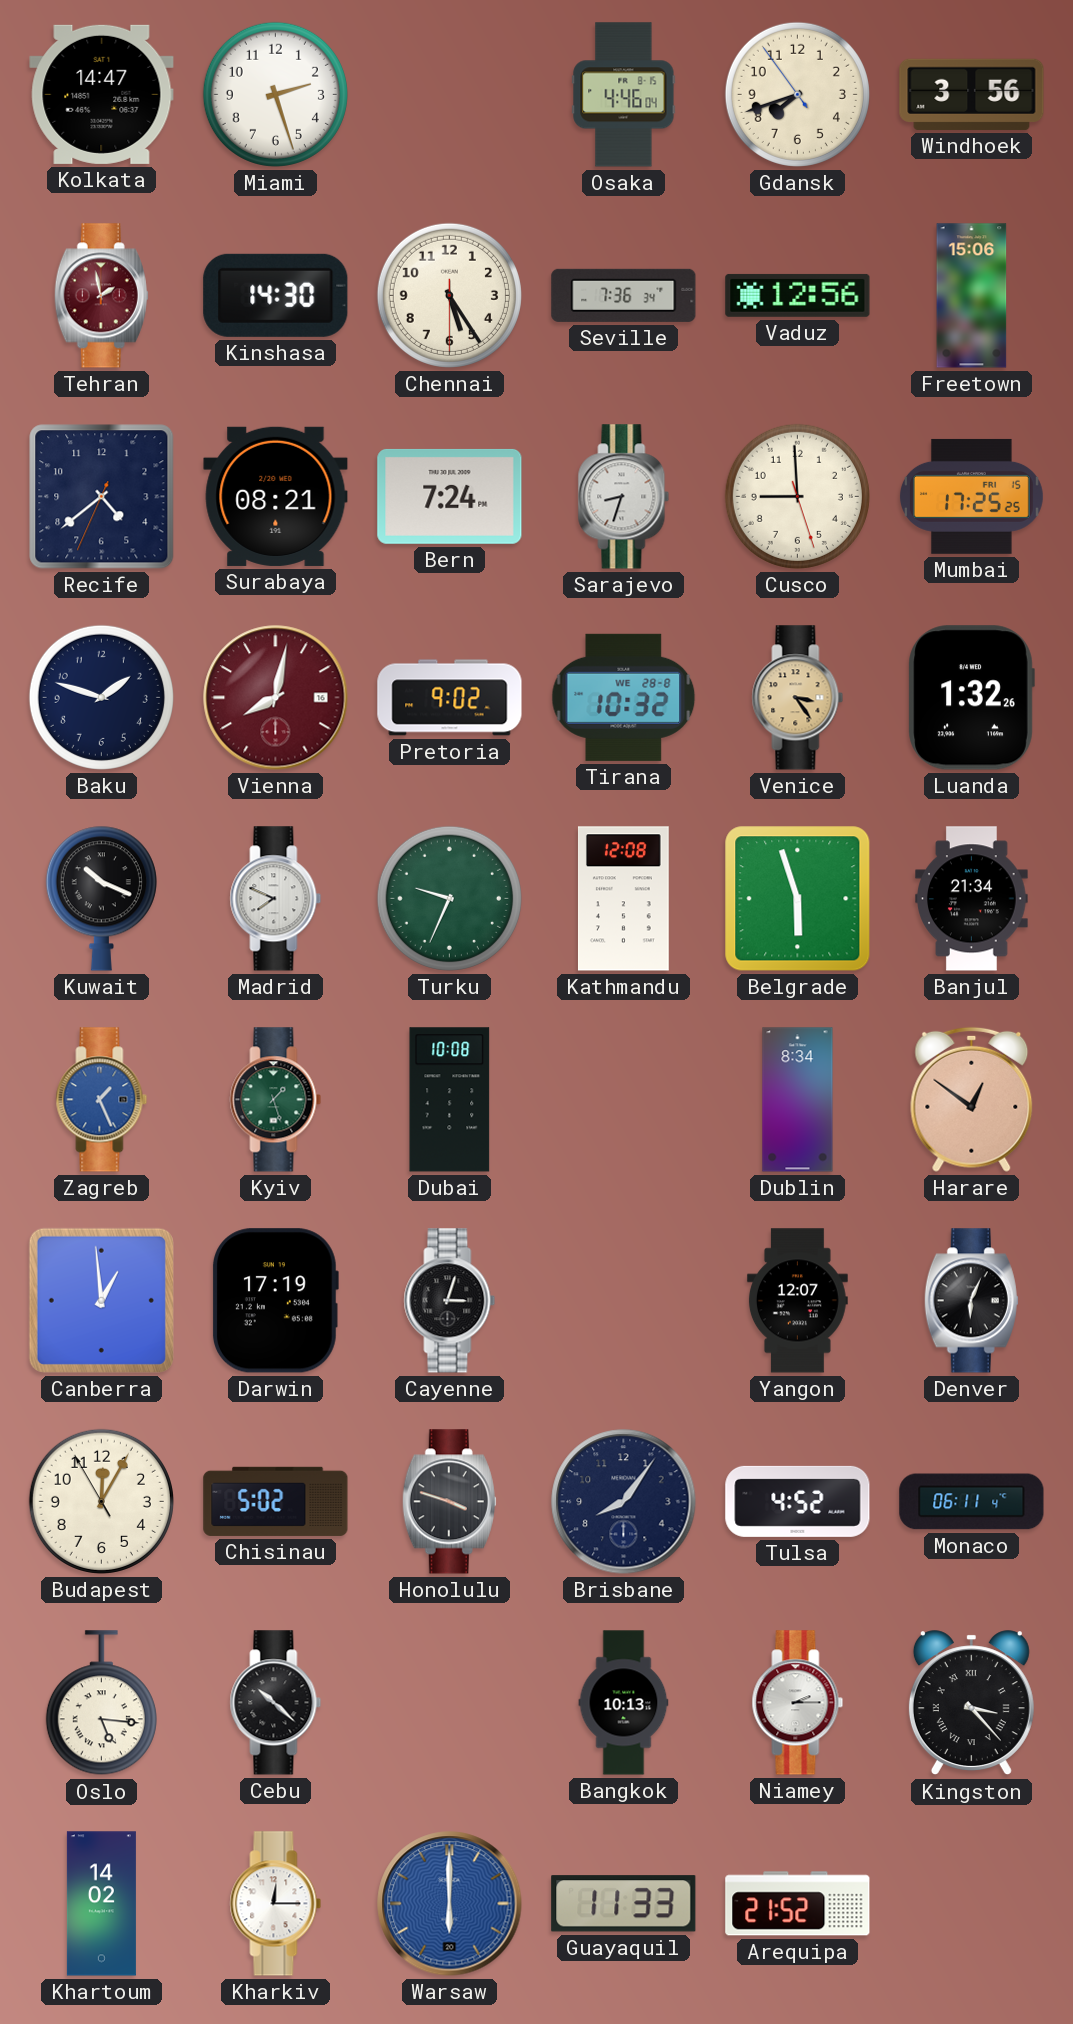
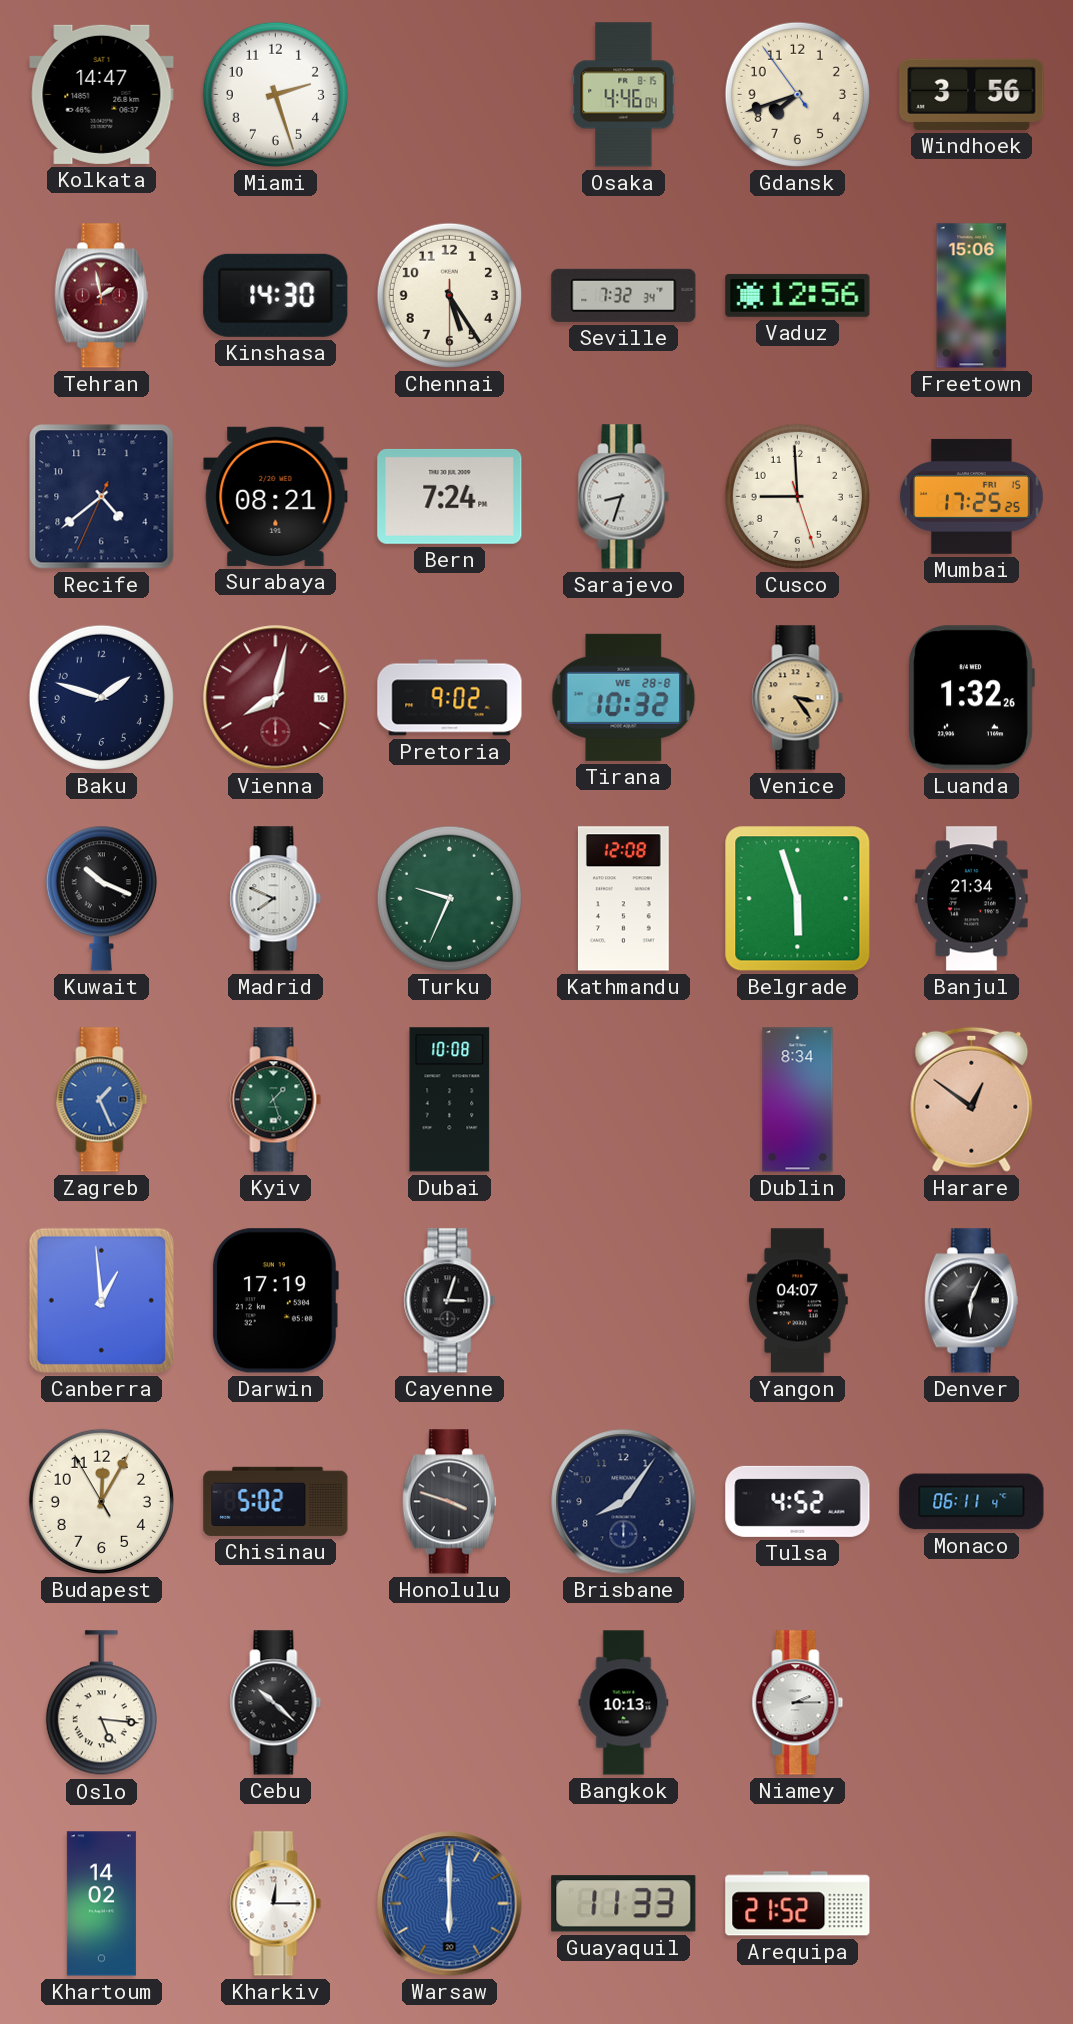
Seville: 7:36 -> 7:32 (624, 295)
Yangon: 12:07 -> 04:07 (797, 1301)
Kingston: 3:23 -> none (971, 1703)
